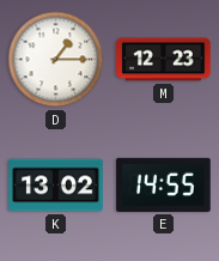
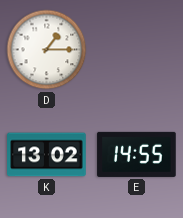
M: 12:23 -> none (164, 60)
